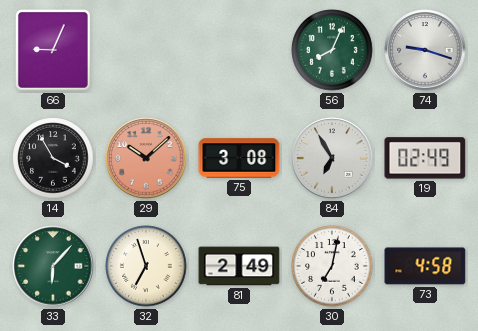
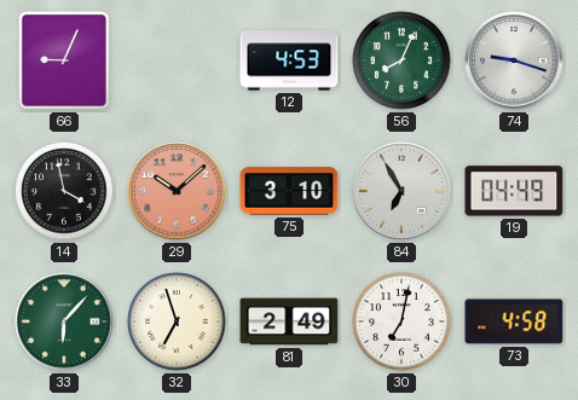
12: none -> 4:53 (289, 60)
14: 3:55 -> 3:58 (64, 191)
75: 3:08 -> 3:10 (289, 191)
19: 02:49 -> 04:49 (514, 191)
